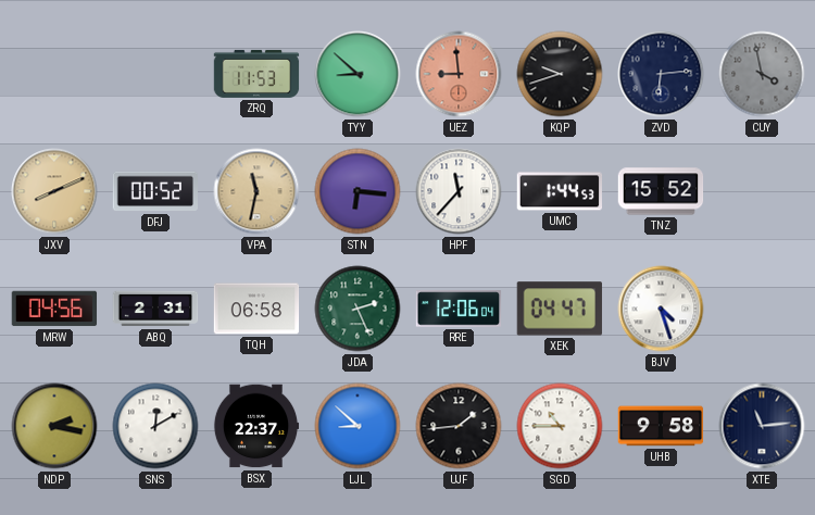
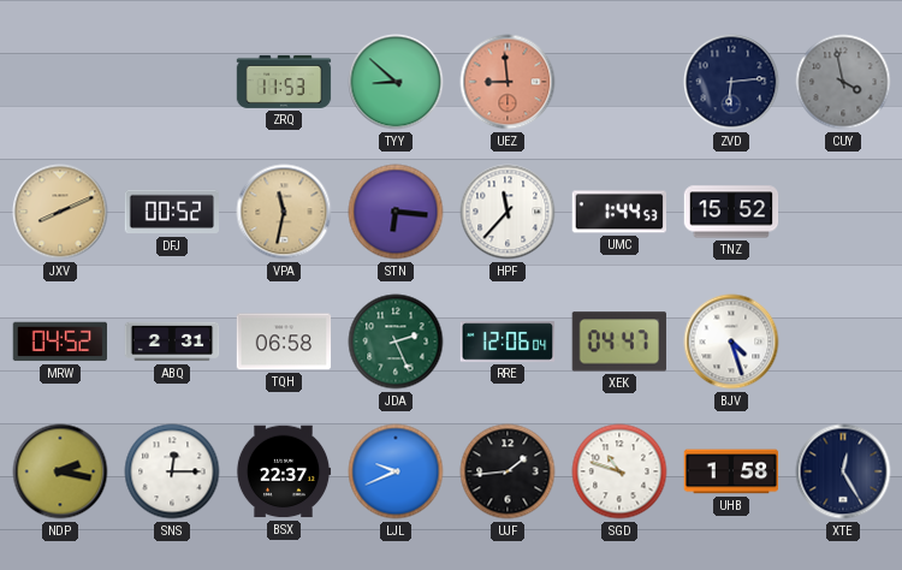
KQP: 9:42 -> none (560, 74)
MRW: 04:56 -> 04:52 (60, 342)
SNS: 12:10 -> 12:15 (172, 471)
LJL: 8:52 -> 9:41 (396, 471)
SGD: 10:45 -> 10:48 (619, 471)
UHB: 9:58 -> 1:58 (731, 471)
XTE: 11:14 -> 12:25 (843, 471)
